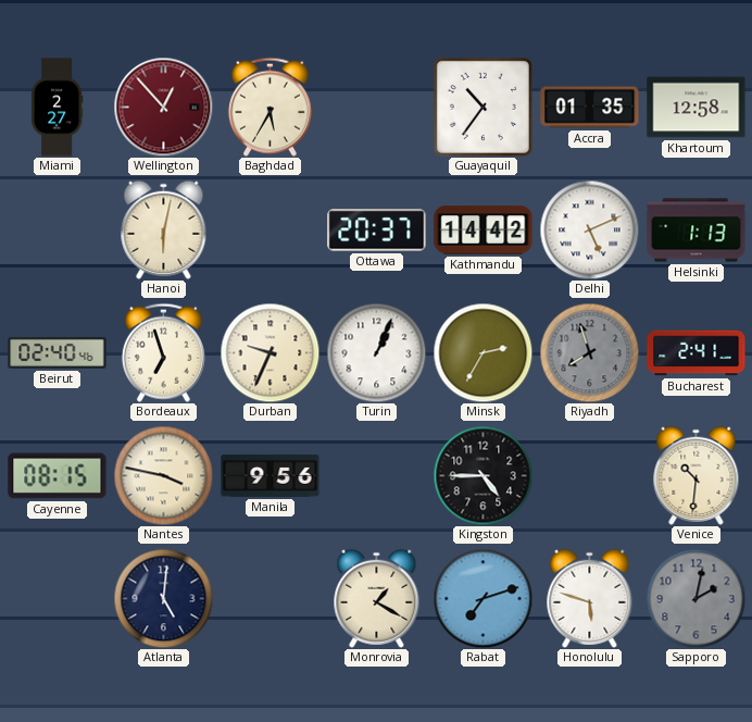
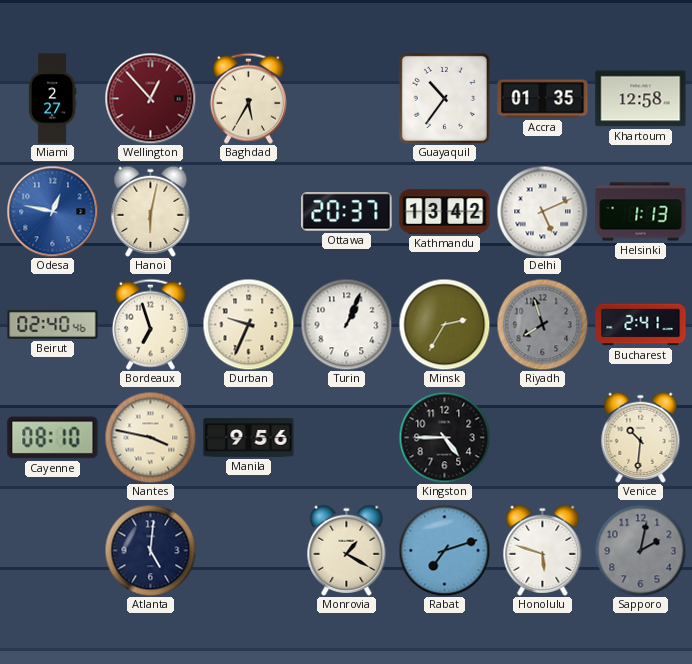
Odesa: none -> 12:47 (52, 211)
Kathmandu: 14:42 -> 13:42 (445, 212)
Cayenne: 08:15 -> 08:10 (53, 438)
